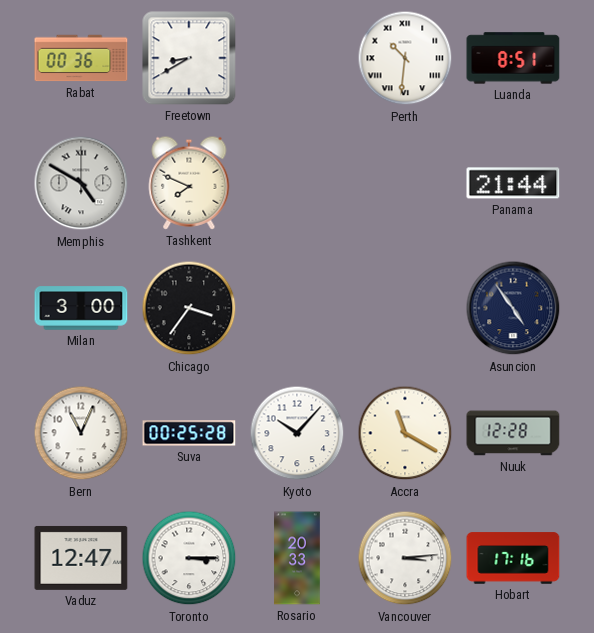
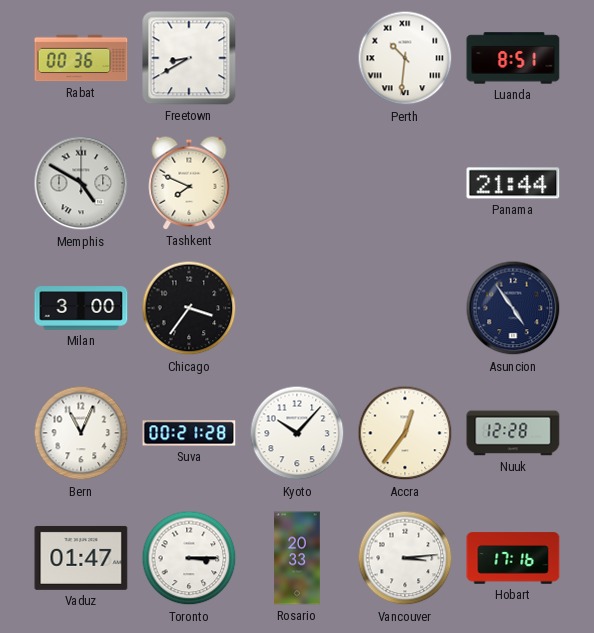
Suva: 00:25 -> 00:21 (189, 433)
Accra: 11:20 -> 12:36 (405, 433)
Vaduz: 12:47 -> 01:47 (81, 558)
